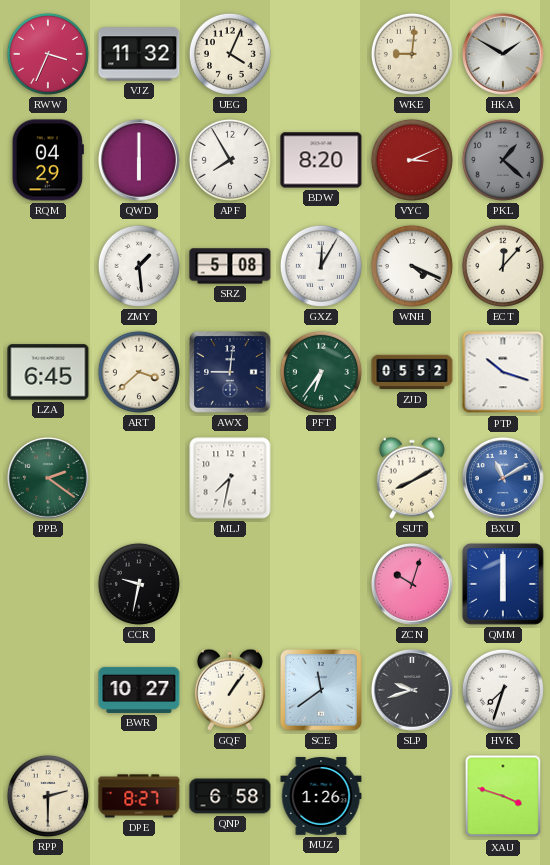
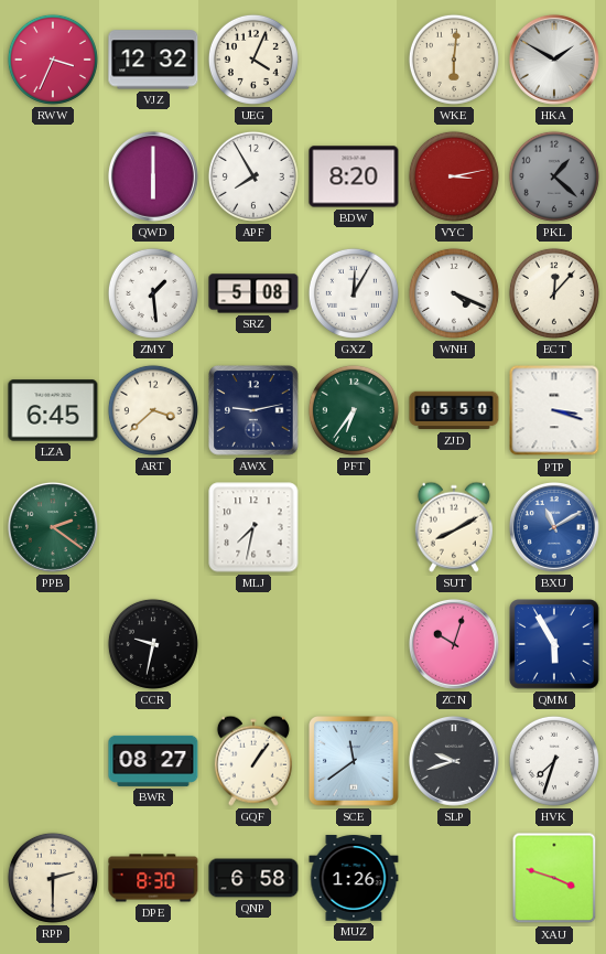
VJZ: 11:32 -> 12:32 (153, 60)
WKE: 9:01 -> 6:01 (454, 60)
RQM: 04:29 -> none (48, 160)
VYC: 3:11 -> 3:13 (454, 176)
AWX: 9:01 -> 9:13 (255, 411)
ZJD: 05:52 -> 05:50 (454, 410)
PTP: 10:18 -> 3:18 (554, 410)
QMM: 6:00 -> 5:55 (555, 645)
BWR: 10:27 -> 08:27 (153, 761)
DPE: 8:27 -> 8:30 (153, 878)
